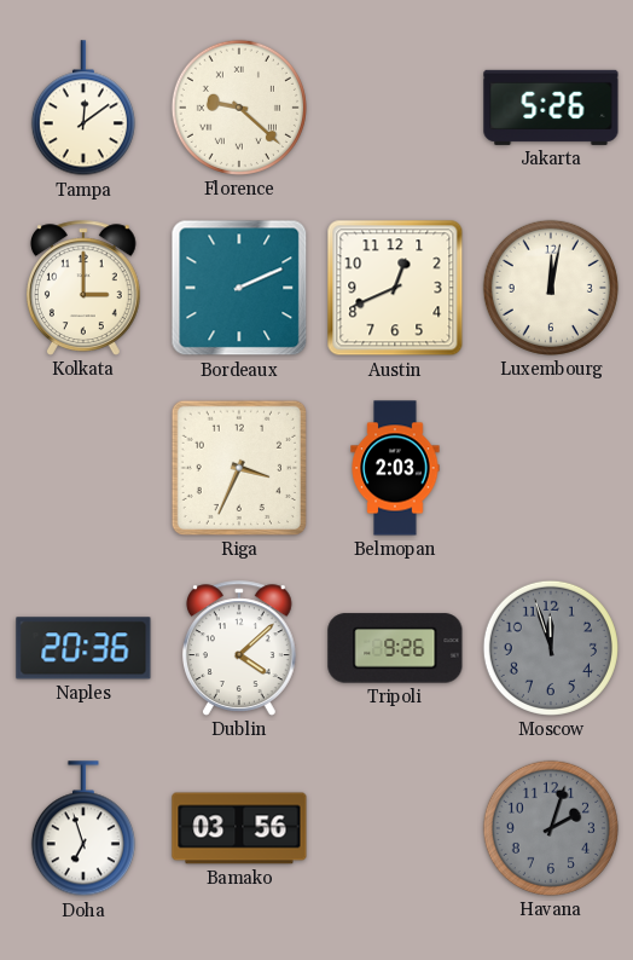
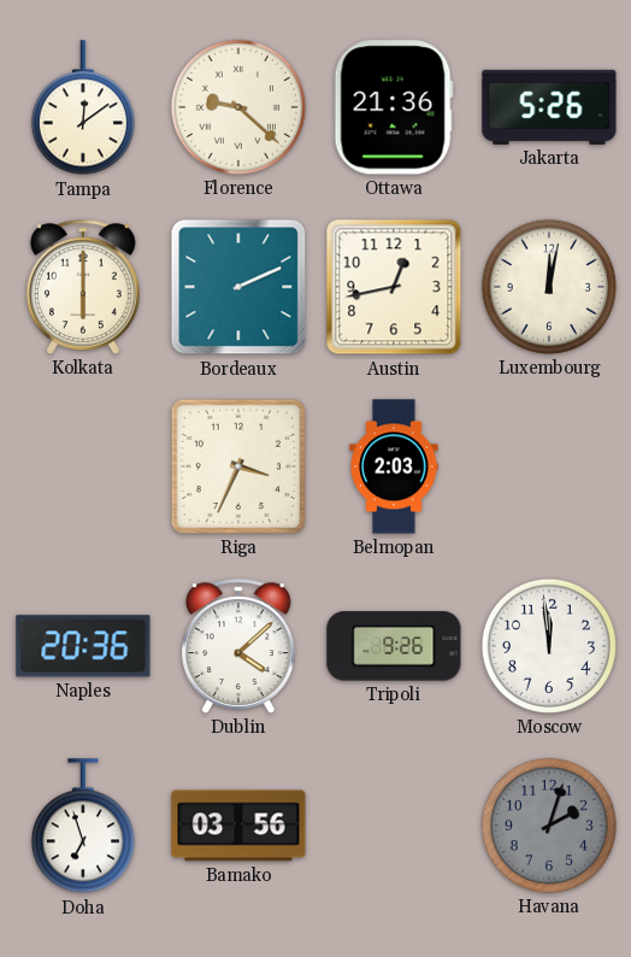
Ottawa: none -> 21:36 (394, 107)
Kolkata: 3:00 -> 6:00 (83, 287)
Austin: 12:41 -> 12:43 (394, 287)
Moscow: 11:57 -> 11:59 (549, 646)
Moscow dial: grey -> white (549, 646)
